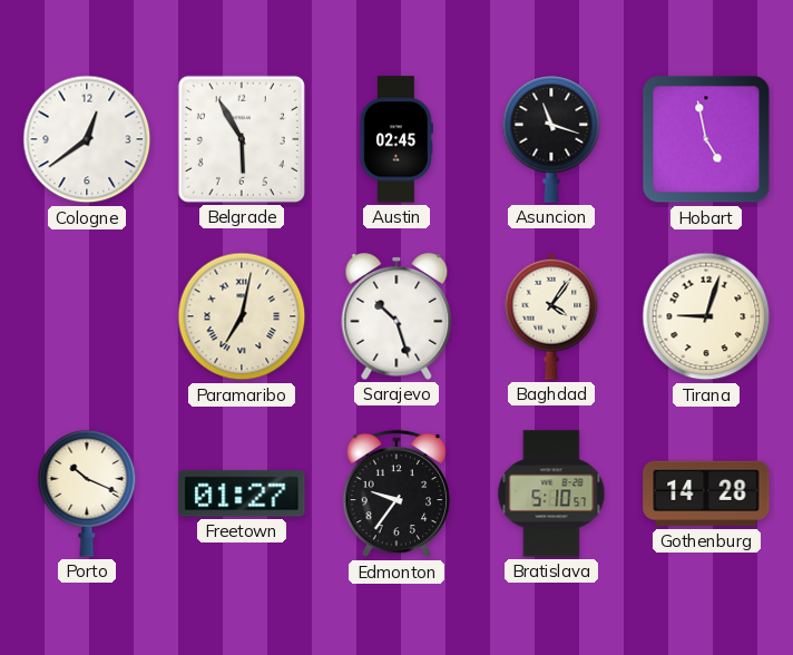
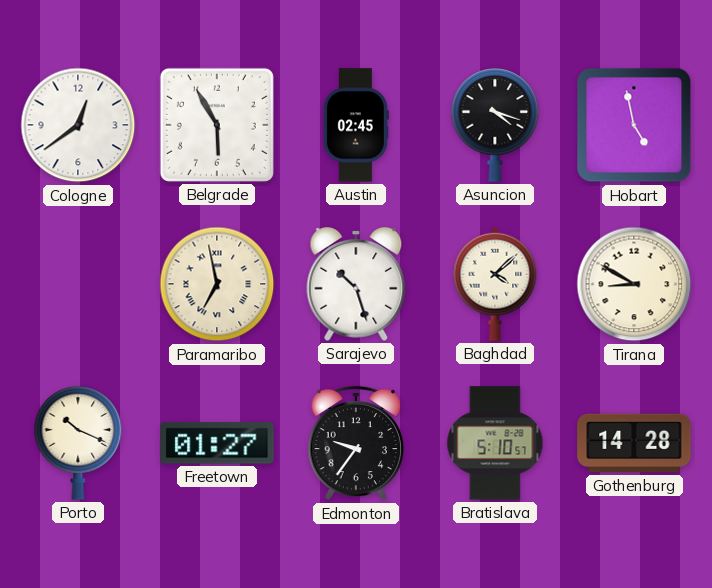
Asuncion: 11:18 -> 4:18 (495, 125)
Paramaribo: 7:02 -> 6:58 (217, 284)
Baghdad: 4:06 -> 4:08 (495, 284)
Tirana: 9:03 -> 8:50 (634, 284)
